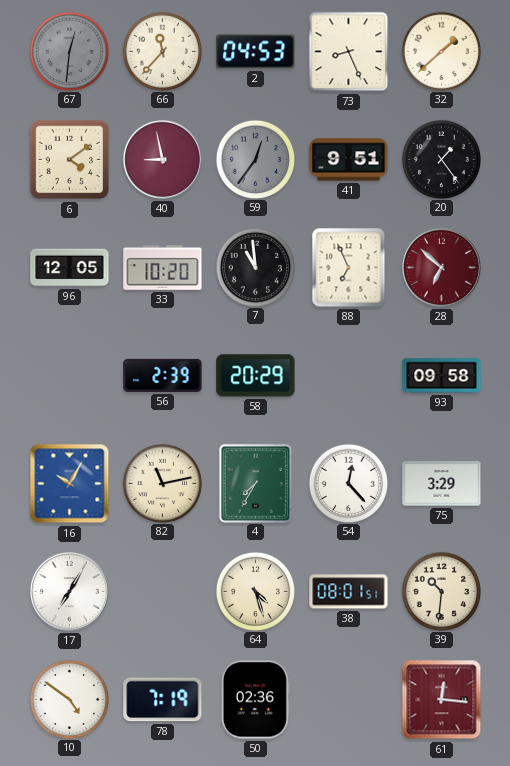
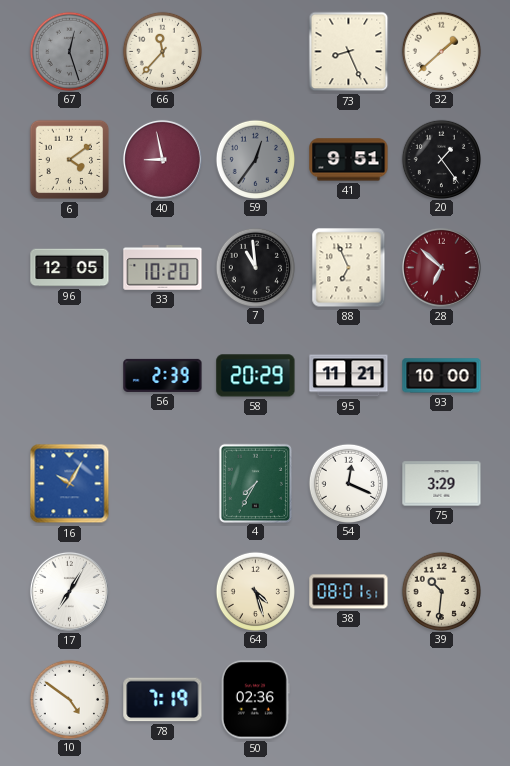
67: 12:31 -> 12:27 (69, 51)
2: 04:53 -> none (256, 52)
95: none -> 11:21 (349, 376)
93: 09:58 -> 10:00 (442, 376)
82: 11:13 -> none (162, 483)
54: 12:23 -> 12:19 (348, 483)
61: 12:16 -> none (442, 700)
